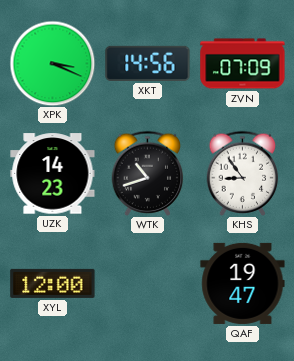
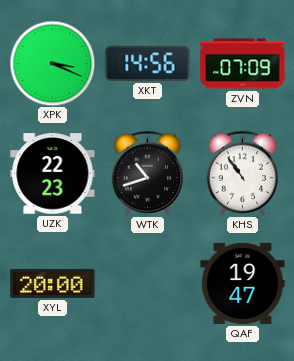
UZK: 14:23 -> 22:23 (53, 174)
KHS: 8:54 -> 10:54 (243, 173)
XYL: 12:00 -> 20:00 (53, 283)
